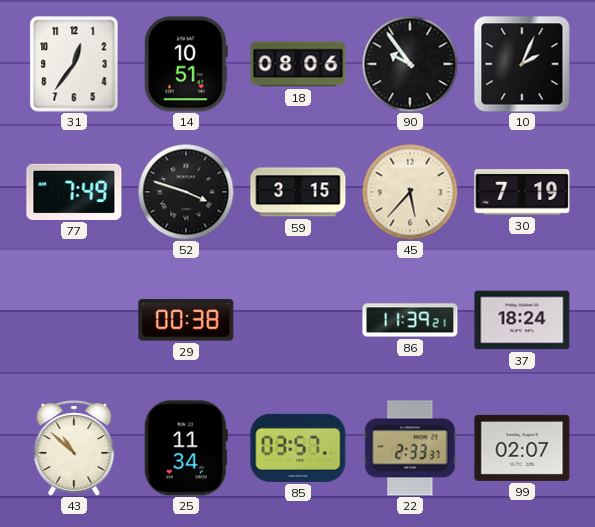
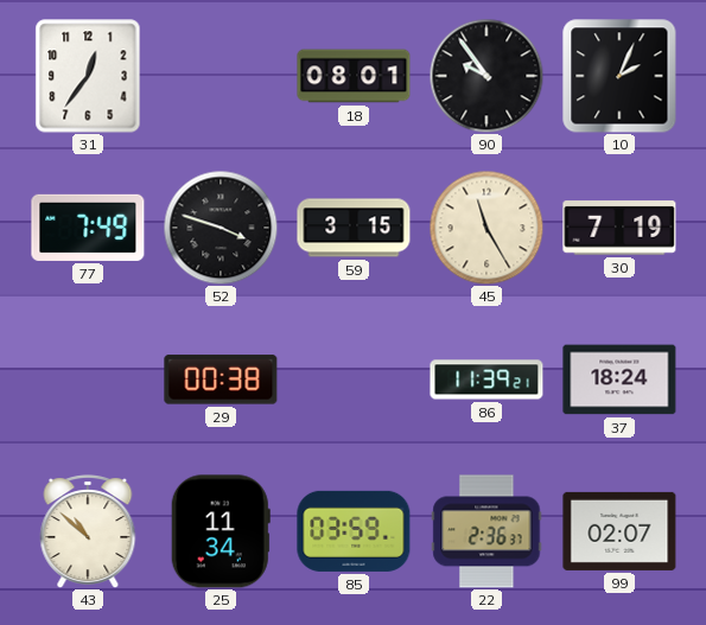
14: 10:51 -> none (186, 64)
18: 08:06 -> 08:01 (354, 76)
45: 5:37 -> 11:25 (486, 228)
85: 03:57 -> 03:59 (354, 531)
22: 2:33 -> 2:36 (486, 531)
